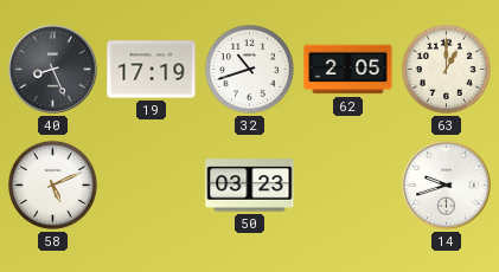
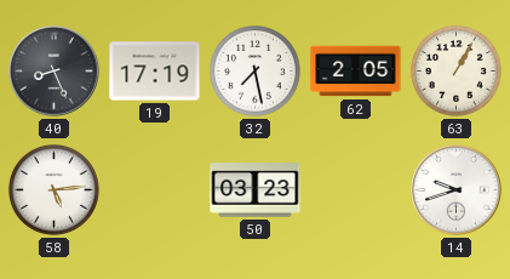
32: 10:42 -> 7:28 (254, 70)
63: 1:00 -> 1:05 (455, 70)
58: 5:11 -> 5:14 (53, 189)
